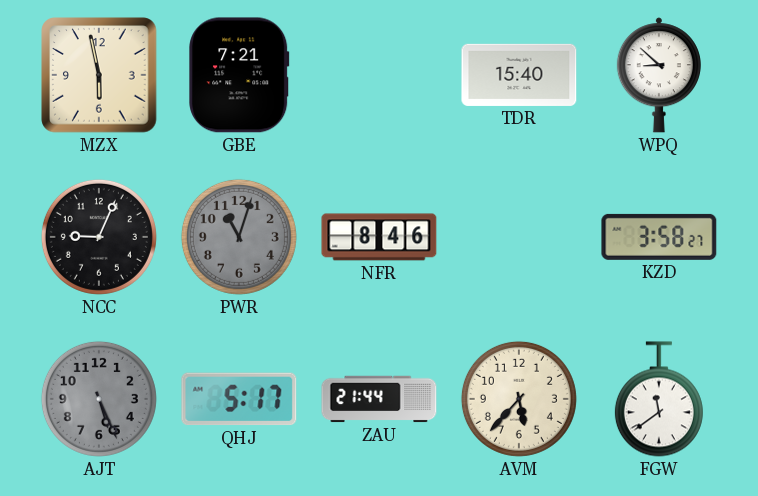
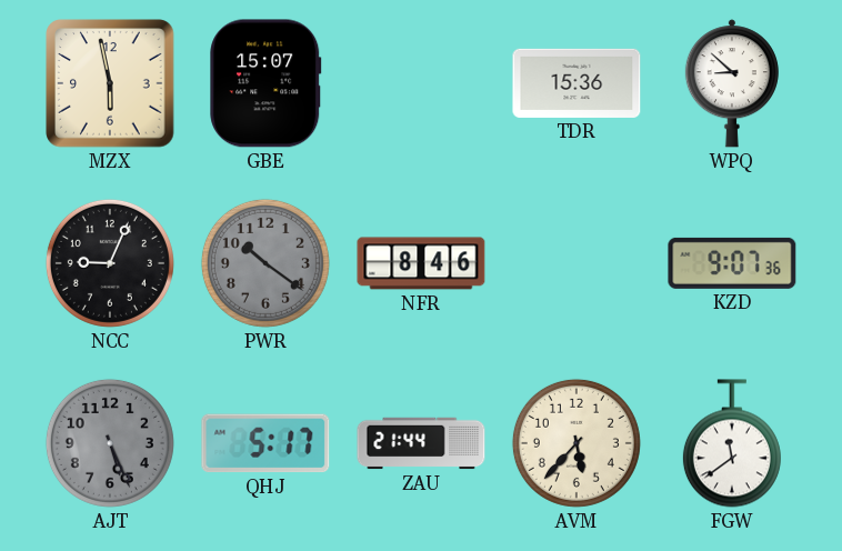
GBE: 7:21 -> 15:07 (265, 83)
TDR: 15:40 -> 15:36 (577, 83)
PWR: 11:03 -> 10:21 (265, 263)
KZD: 3:58 -> 9:07 (732, 263)
